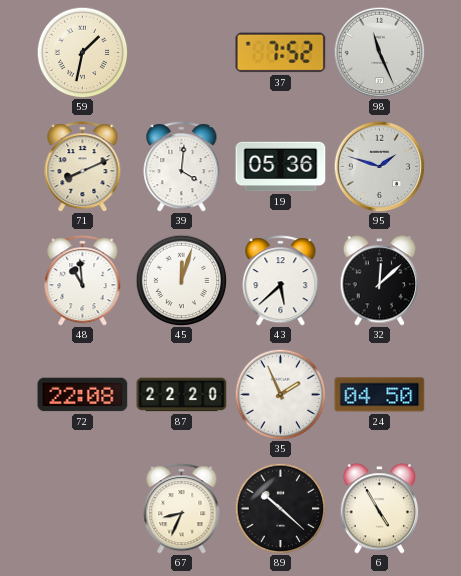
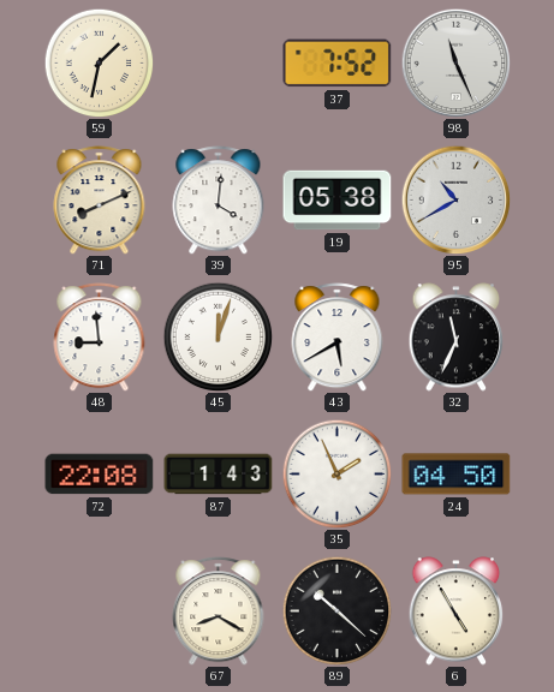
19: 05:36 -> 05:38 (338, 201)
95: 1:48 -> 10:40 (455, 199)
48: 10:59 -> 8:59 (100, 338)
43: 5:38 -> 5:40 (338, 338)
32: 12:08 -> 11:34 (457, 338)
87: 22:20 -> 1:43 (219, 475)
67: 8:34 -> 8:20 (219, 612)
